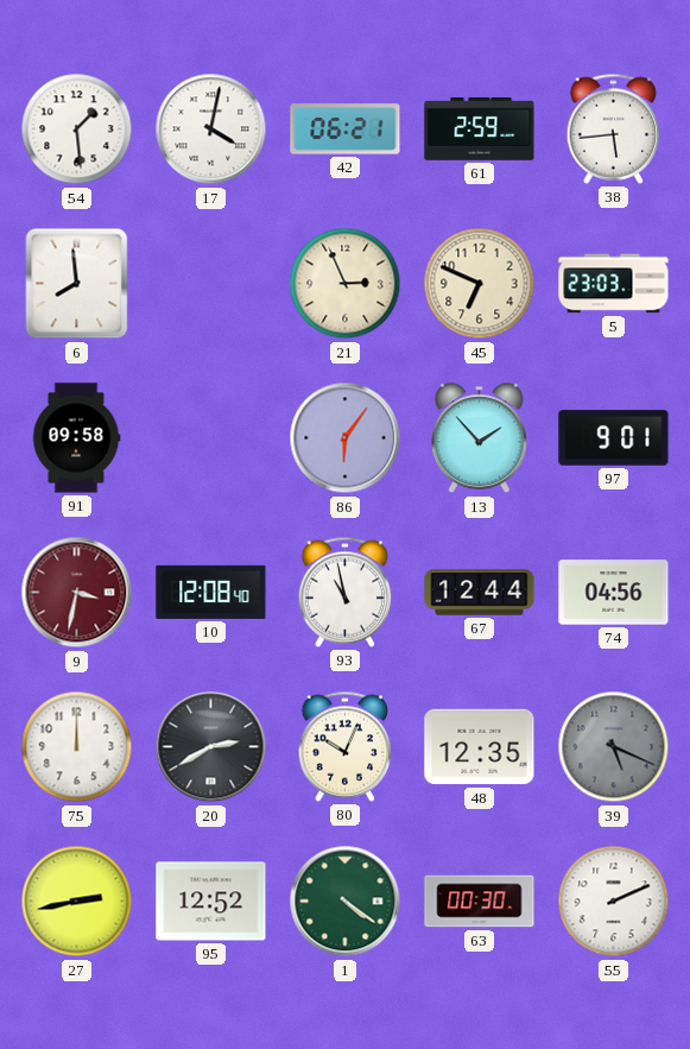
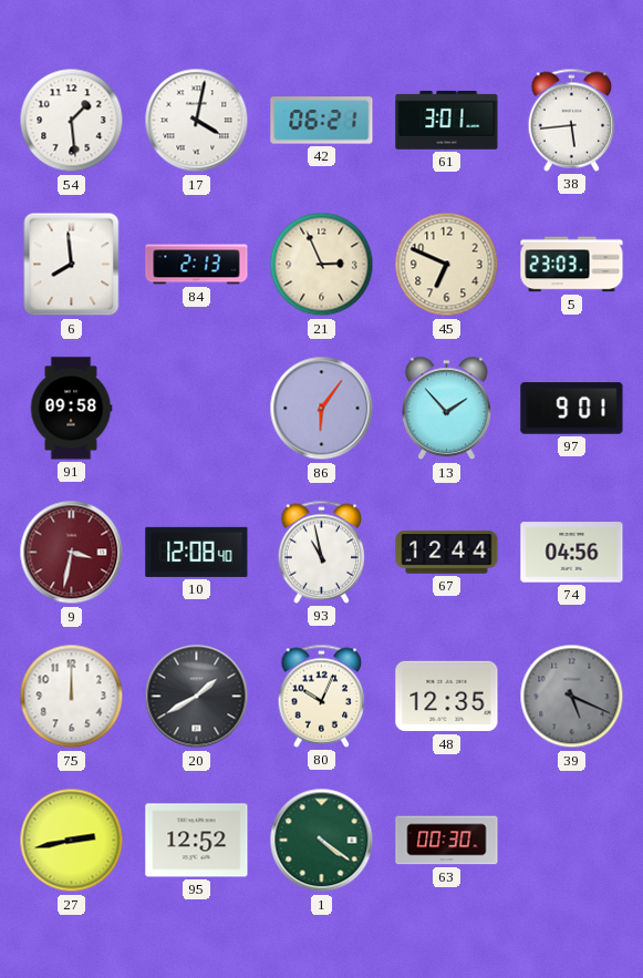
61: 2:59 -> 3:01 (447, 120)
84: none -> 2:13 (197, 265)
20: 2:40 -> 1:40 (197, 697)
55: 2:11 -> none (614, 902)
